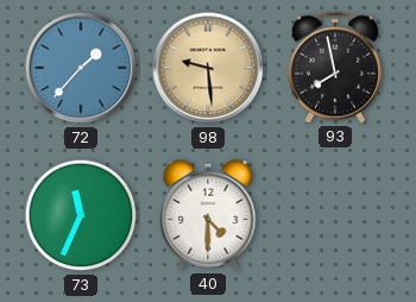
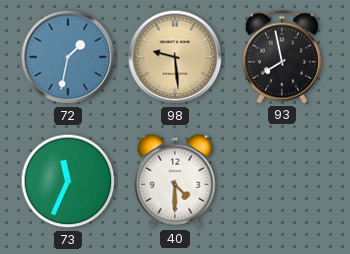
72: 1:37 -> 1:32 (68, 57)
